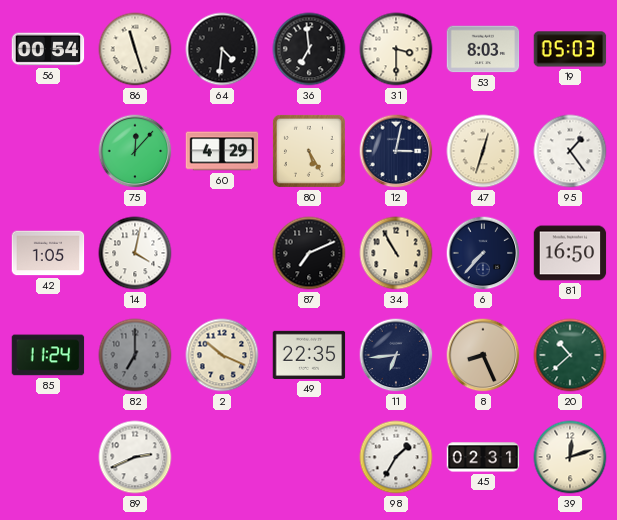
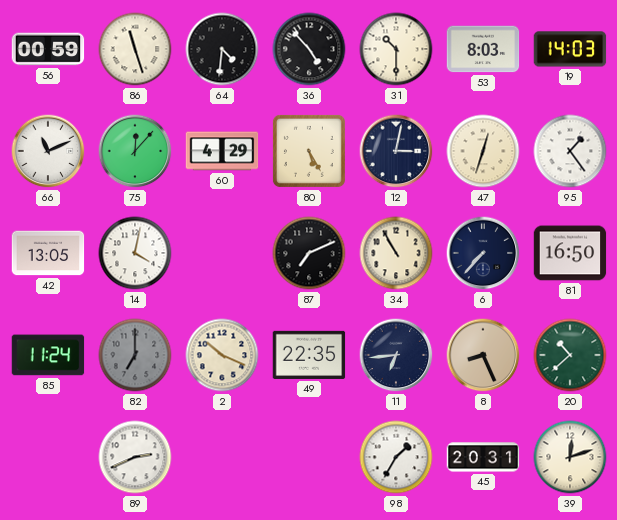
56: 00:54 -> 00:59 (48, 49)
36: 6:59 -> 4:53 (309, 49)
31: 3:30 -> 10:30 (396, 49)
19: 05:03 -> 14:03 (570, 49)
66: none -> 11:11 (48, 151)
42: 1:05 -> 13:05 (48, 253)
45: 02:31 -> 20:31 (483, 457)
